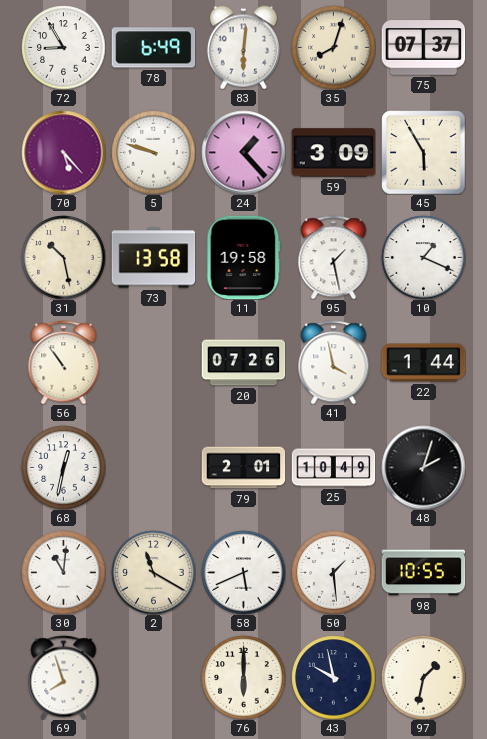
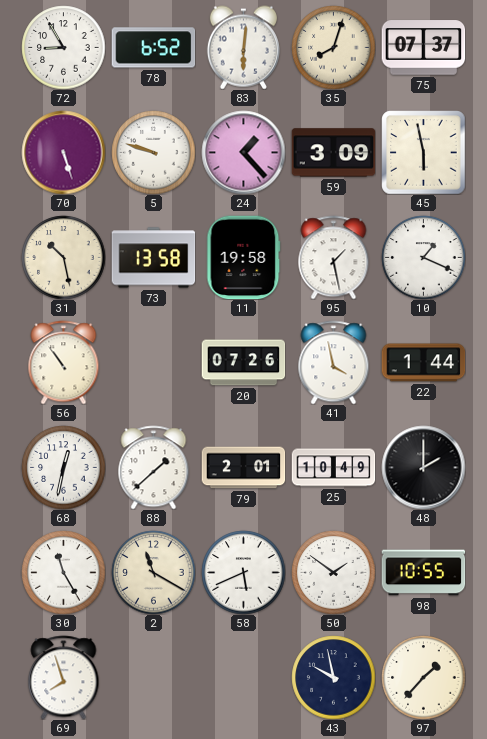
78: 6:49 -> 6:52 (153, 48)
70: 5:23 -> 5:27 (63, 152)
45: 5:55 -> 5:58 (423, 152)
88: none -> 1:38 (154, 467)
48: 2:03 -> 2:00 (423, 467)
30: 11:01 -> 11:25 (63, 572)
50: 1:29 -> 1:51 (333, 572)
76: 6:00 -> none (243, 677)
97: 1:32 -> 1:37 (423, 677)
